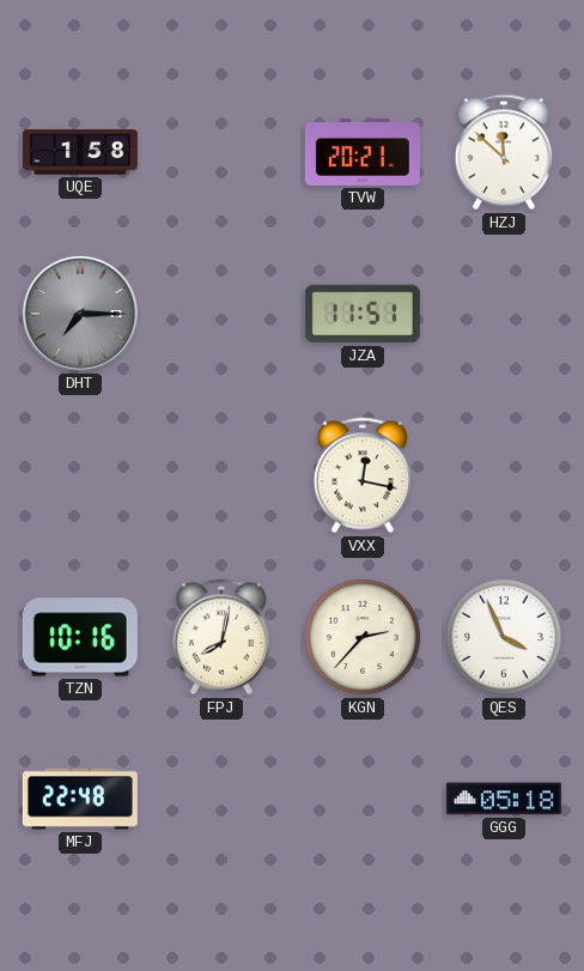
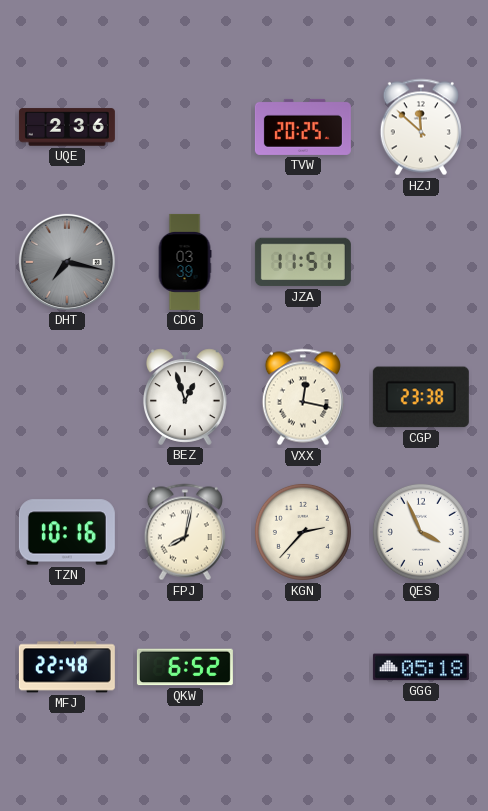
UQE: 1:58 -> 2:36 (67, 127)
TVW: 20:21 -> 20:25 (303, 127)
DHT: 7:15 -> 7:17 (67, 262)
CDG: none -> 03:39 (185, 262)
BEZ: none -> 12:57 (186, 397)
CGP: none -> 23:38 (421, 397)
QKW: none -> 6:52 (185, 667)
